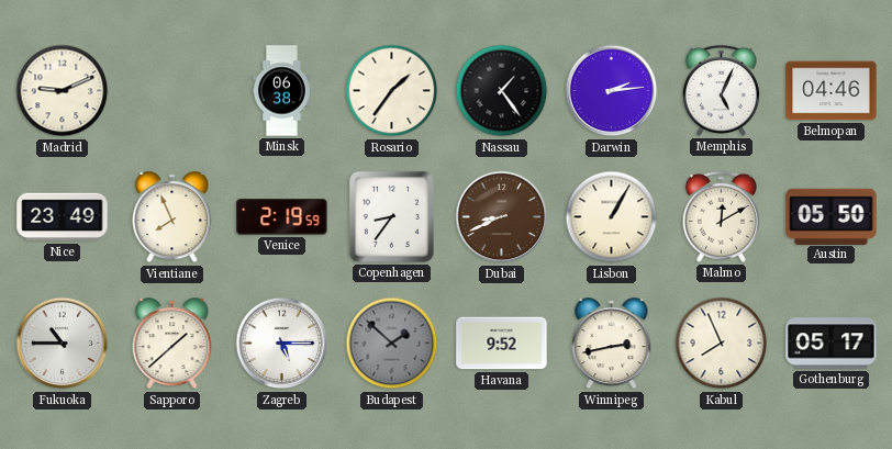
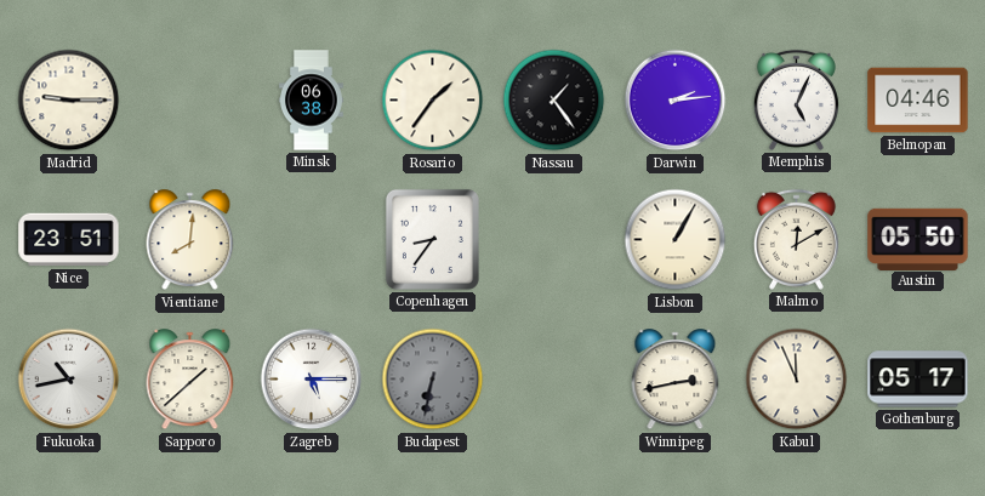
Madrid: 9:11 -> 9:15 (69, 101)
Nice: 23:49 -> 23:51 (69, 240)
Vientiane: 7:56 -> 8:01 (190, 240)
Venice: 2:19 -> none (282, 217)
Dubai: 8:41 -> none (502, 217)
Fukuoka: 10:45 -> 10:43 (69, 380)
Budapest: 1:52 -> 6:32 (433, 380)
Havana: 9:52 -> none (502, 344)
Kabul: 7:56 -> 11:56 (797, 380)
